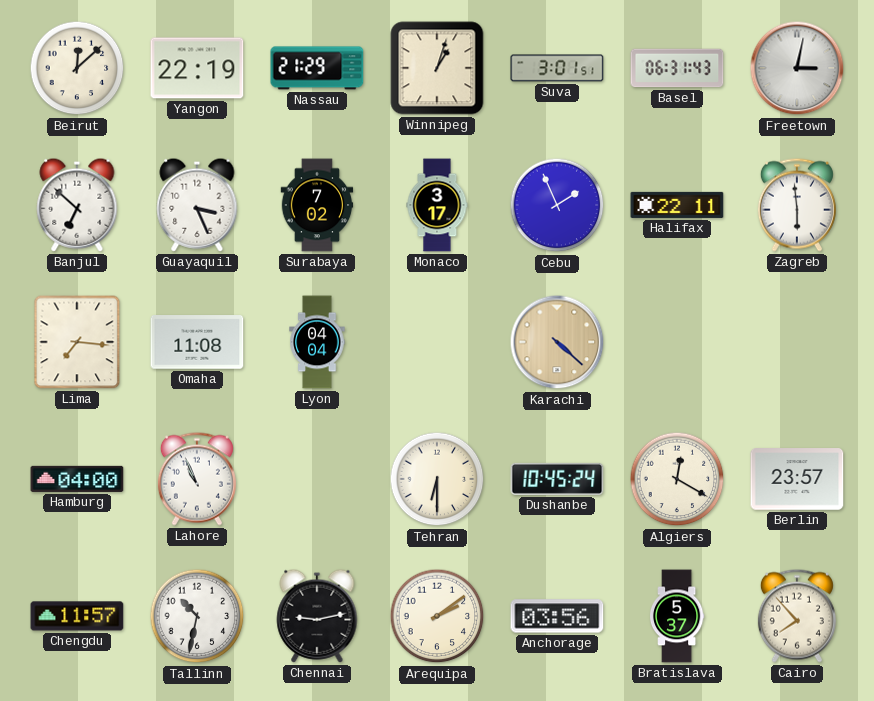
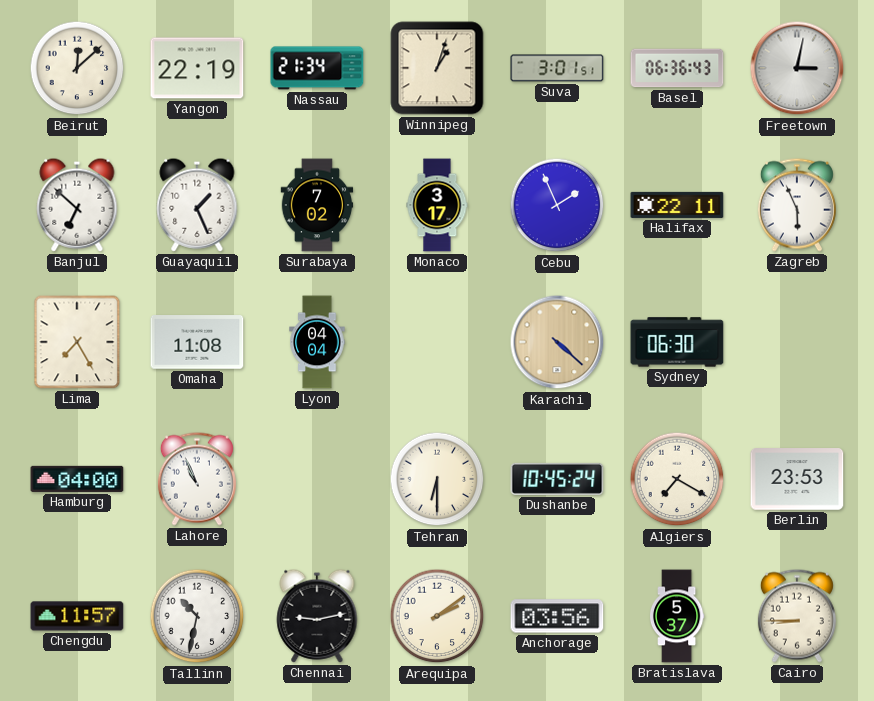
Nassau: 21:29 -> 21:34 (317, 68)
Basel: 06:31 -> 06:36 (677, 68)
Guayaquil: 3:26 -> 1:26 (197, 205)
Zagreb: 5:59 -> 5:56 (797, 205)
Lima: 7:16 -> 7:25 (77, 342)
Sydney: none -> 06:30 (677, 342)
Algiers: 12:20 -> 7:20 (677, 479)
Berlin: 23:57 -> 23:53 (797, 479)
Cairo: 7:53 -> 8:45 (797, 616)
